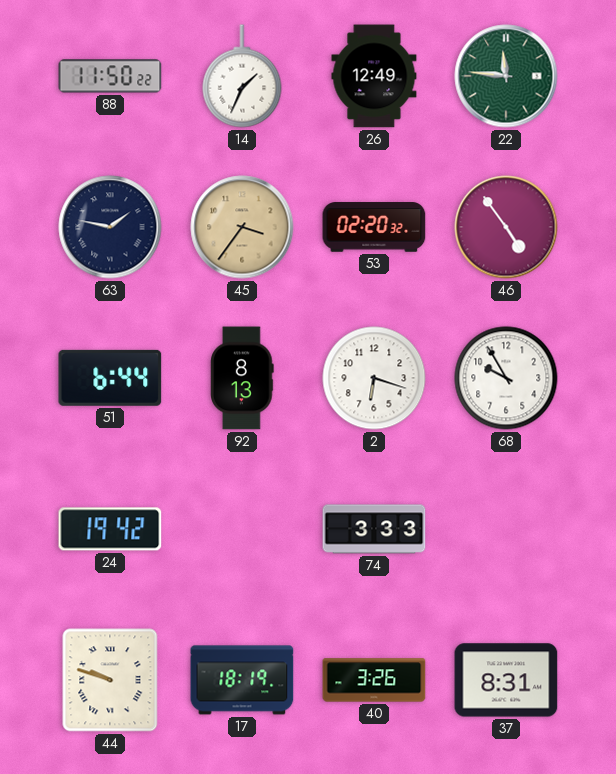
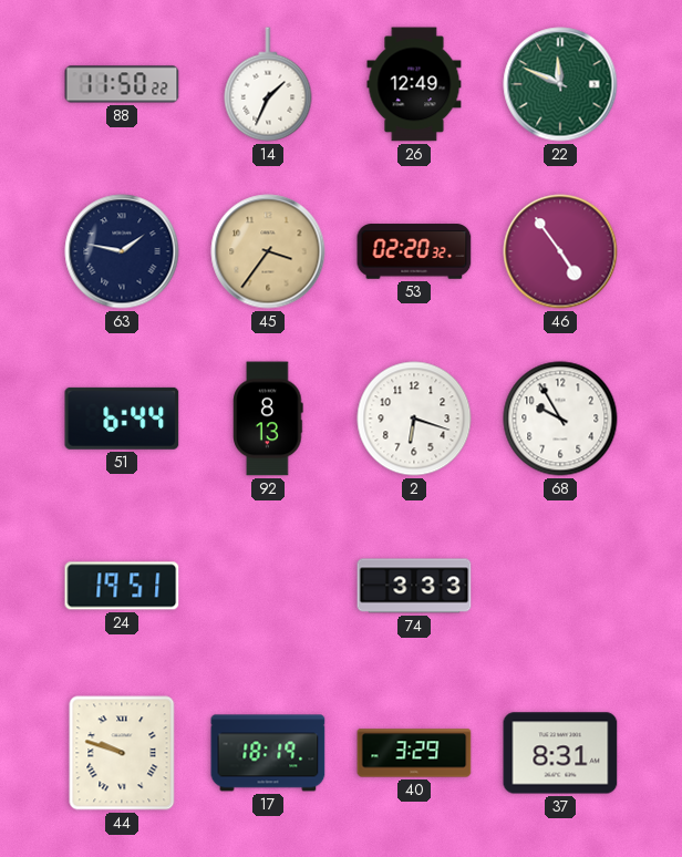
22: 11:46 -> 11:49 (560, 84)
24: 19:42 -> 19:51 (122, 586)
40: 3:26 -> 3:29 (414, 753)
